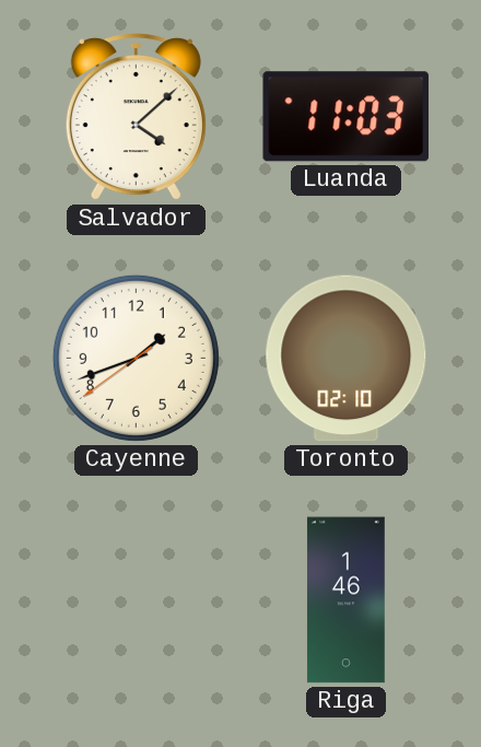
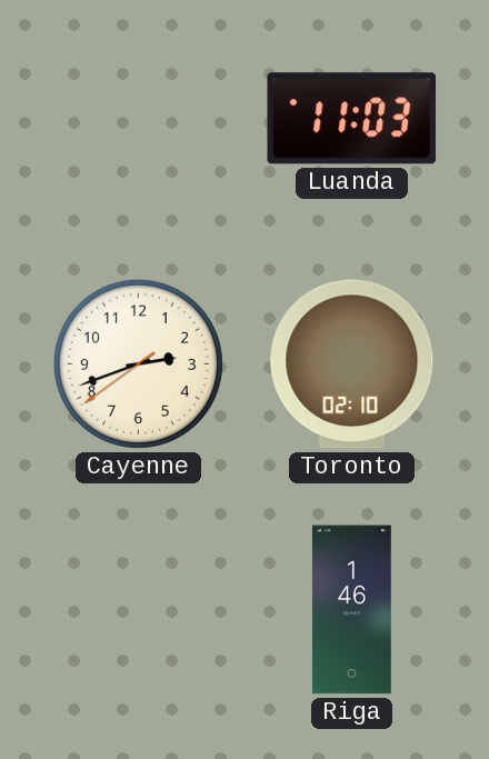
Salvador: 4:08 -> none (136, 117)
Cayenne: 1:41 -> 2:41 (138, 363)
